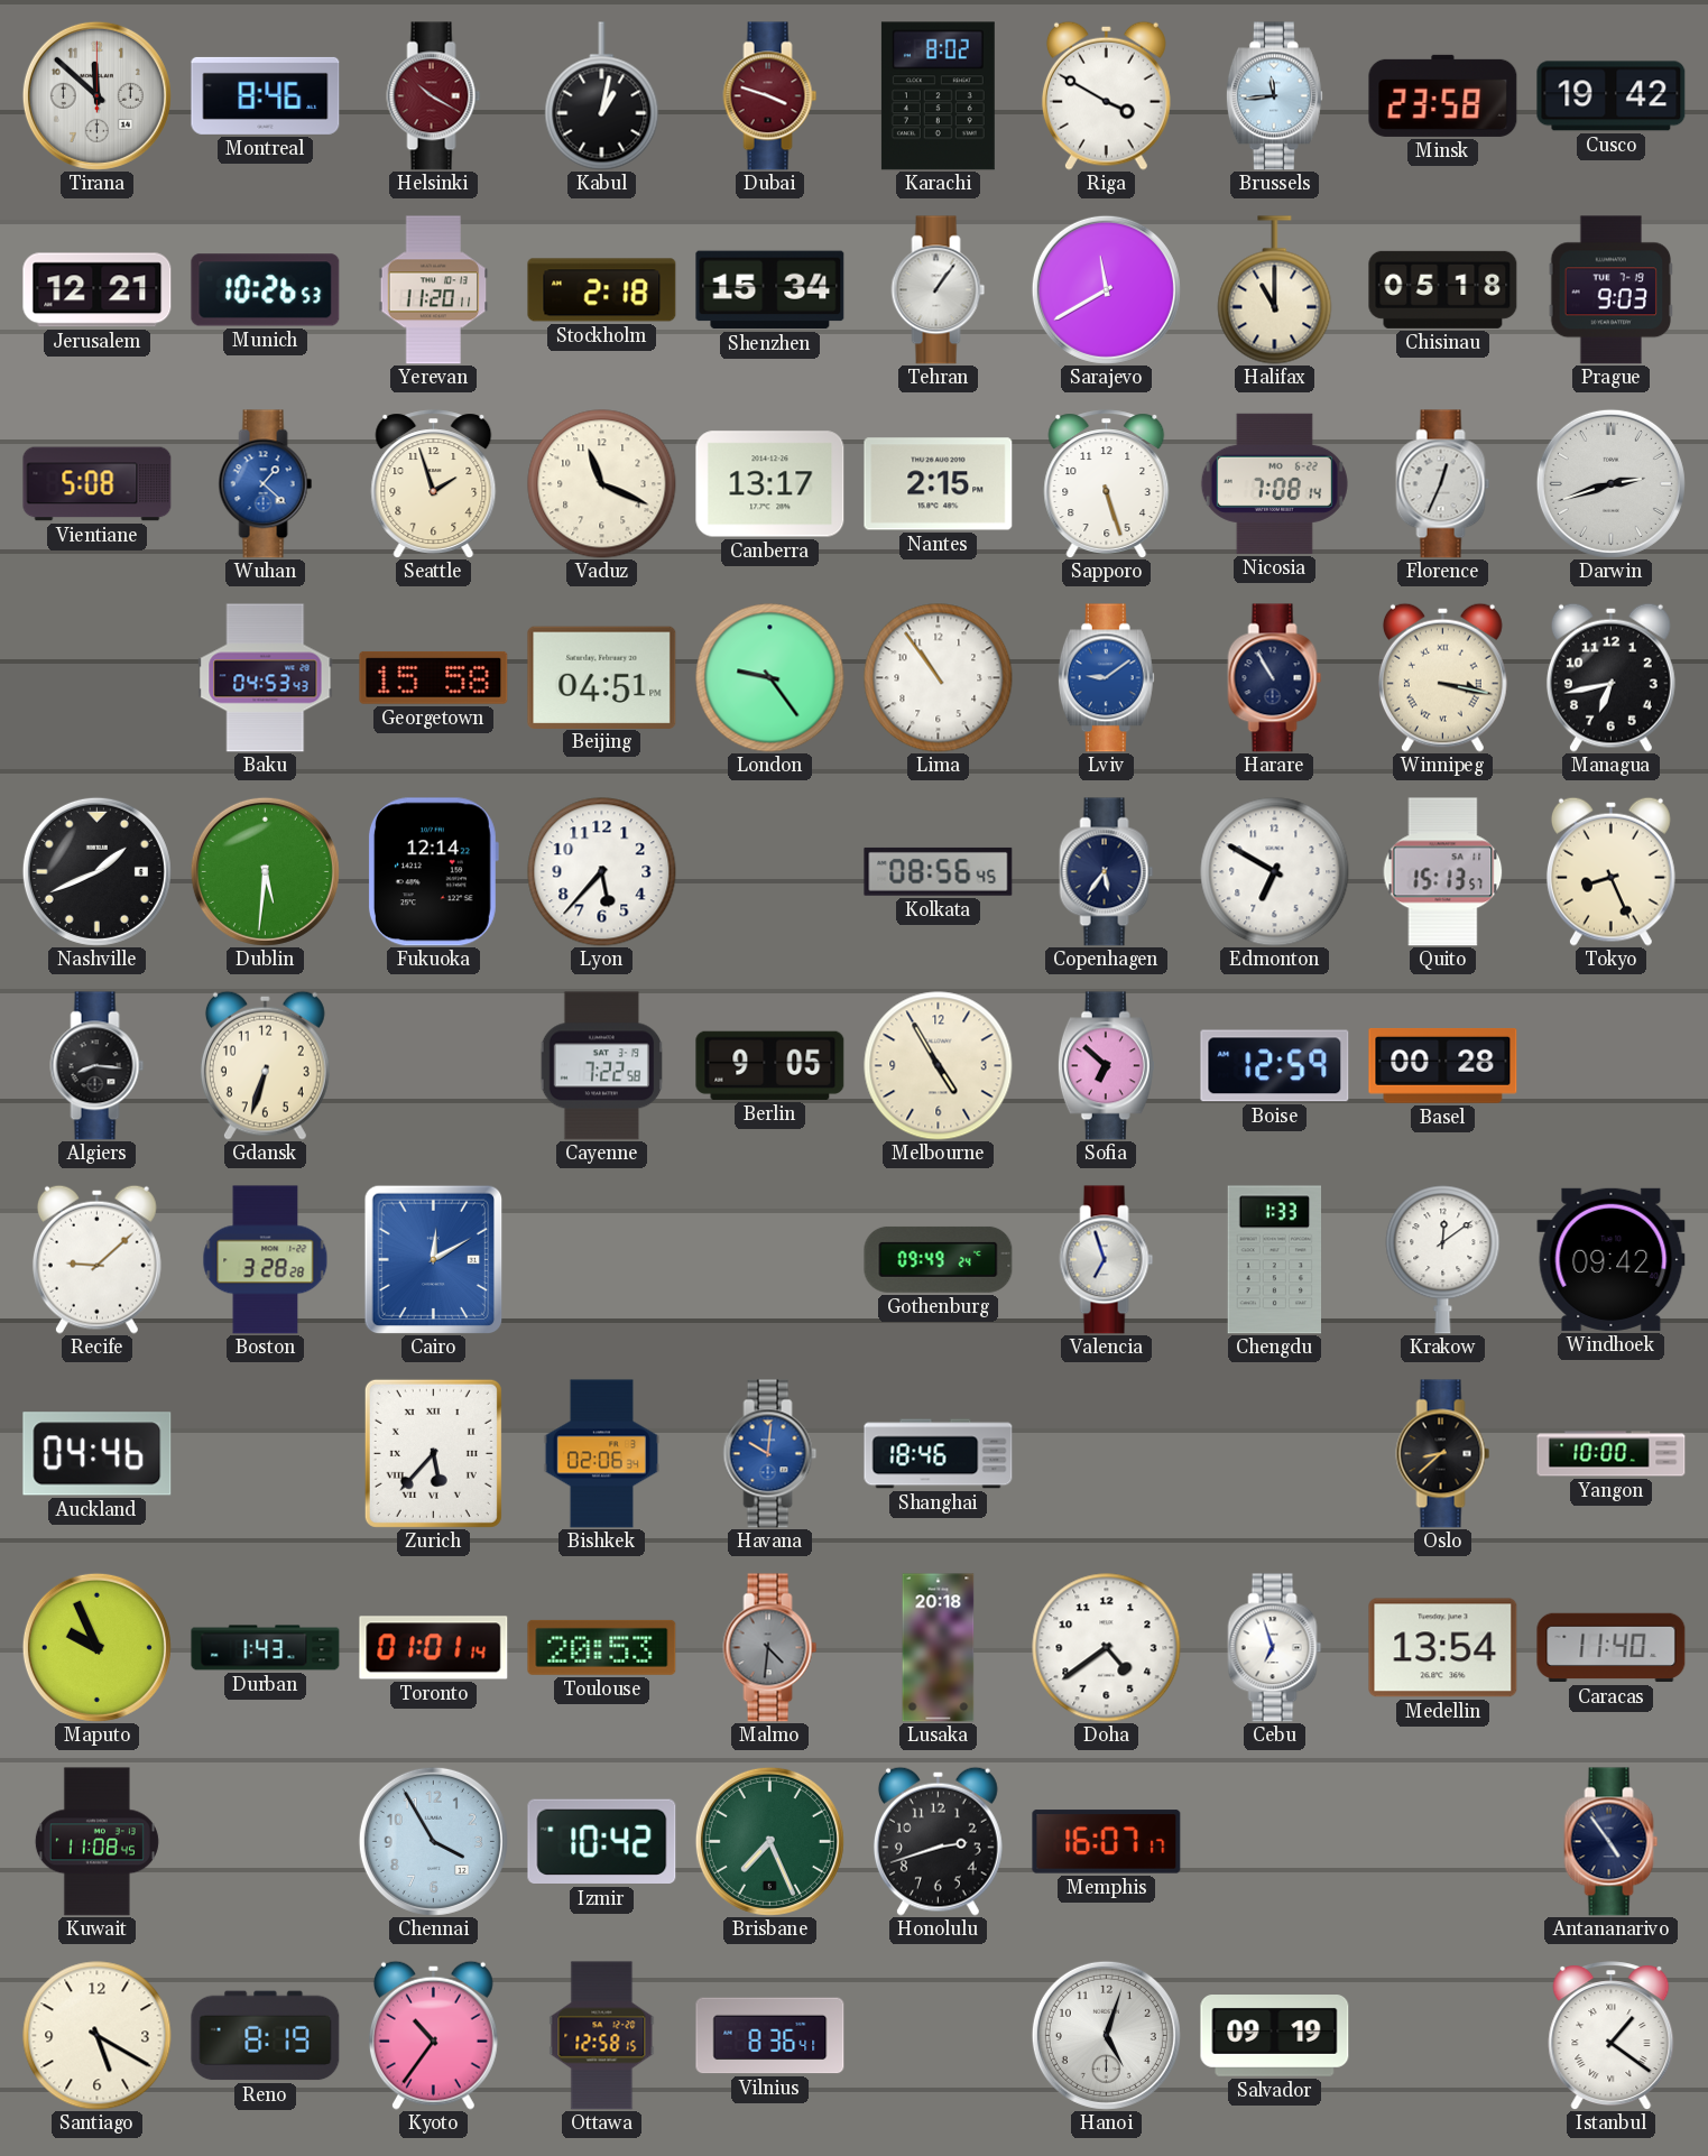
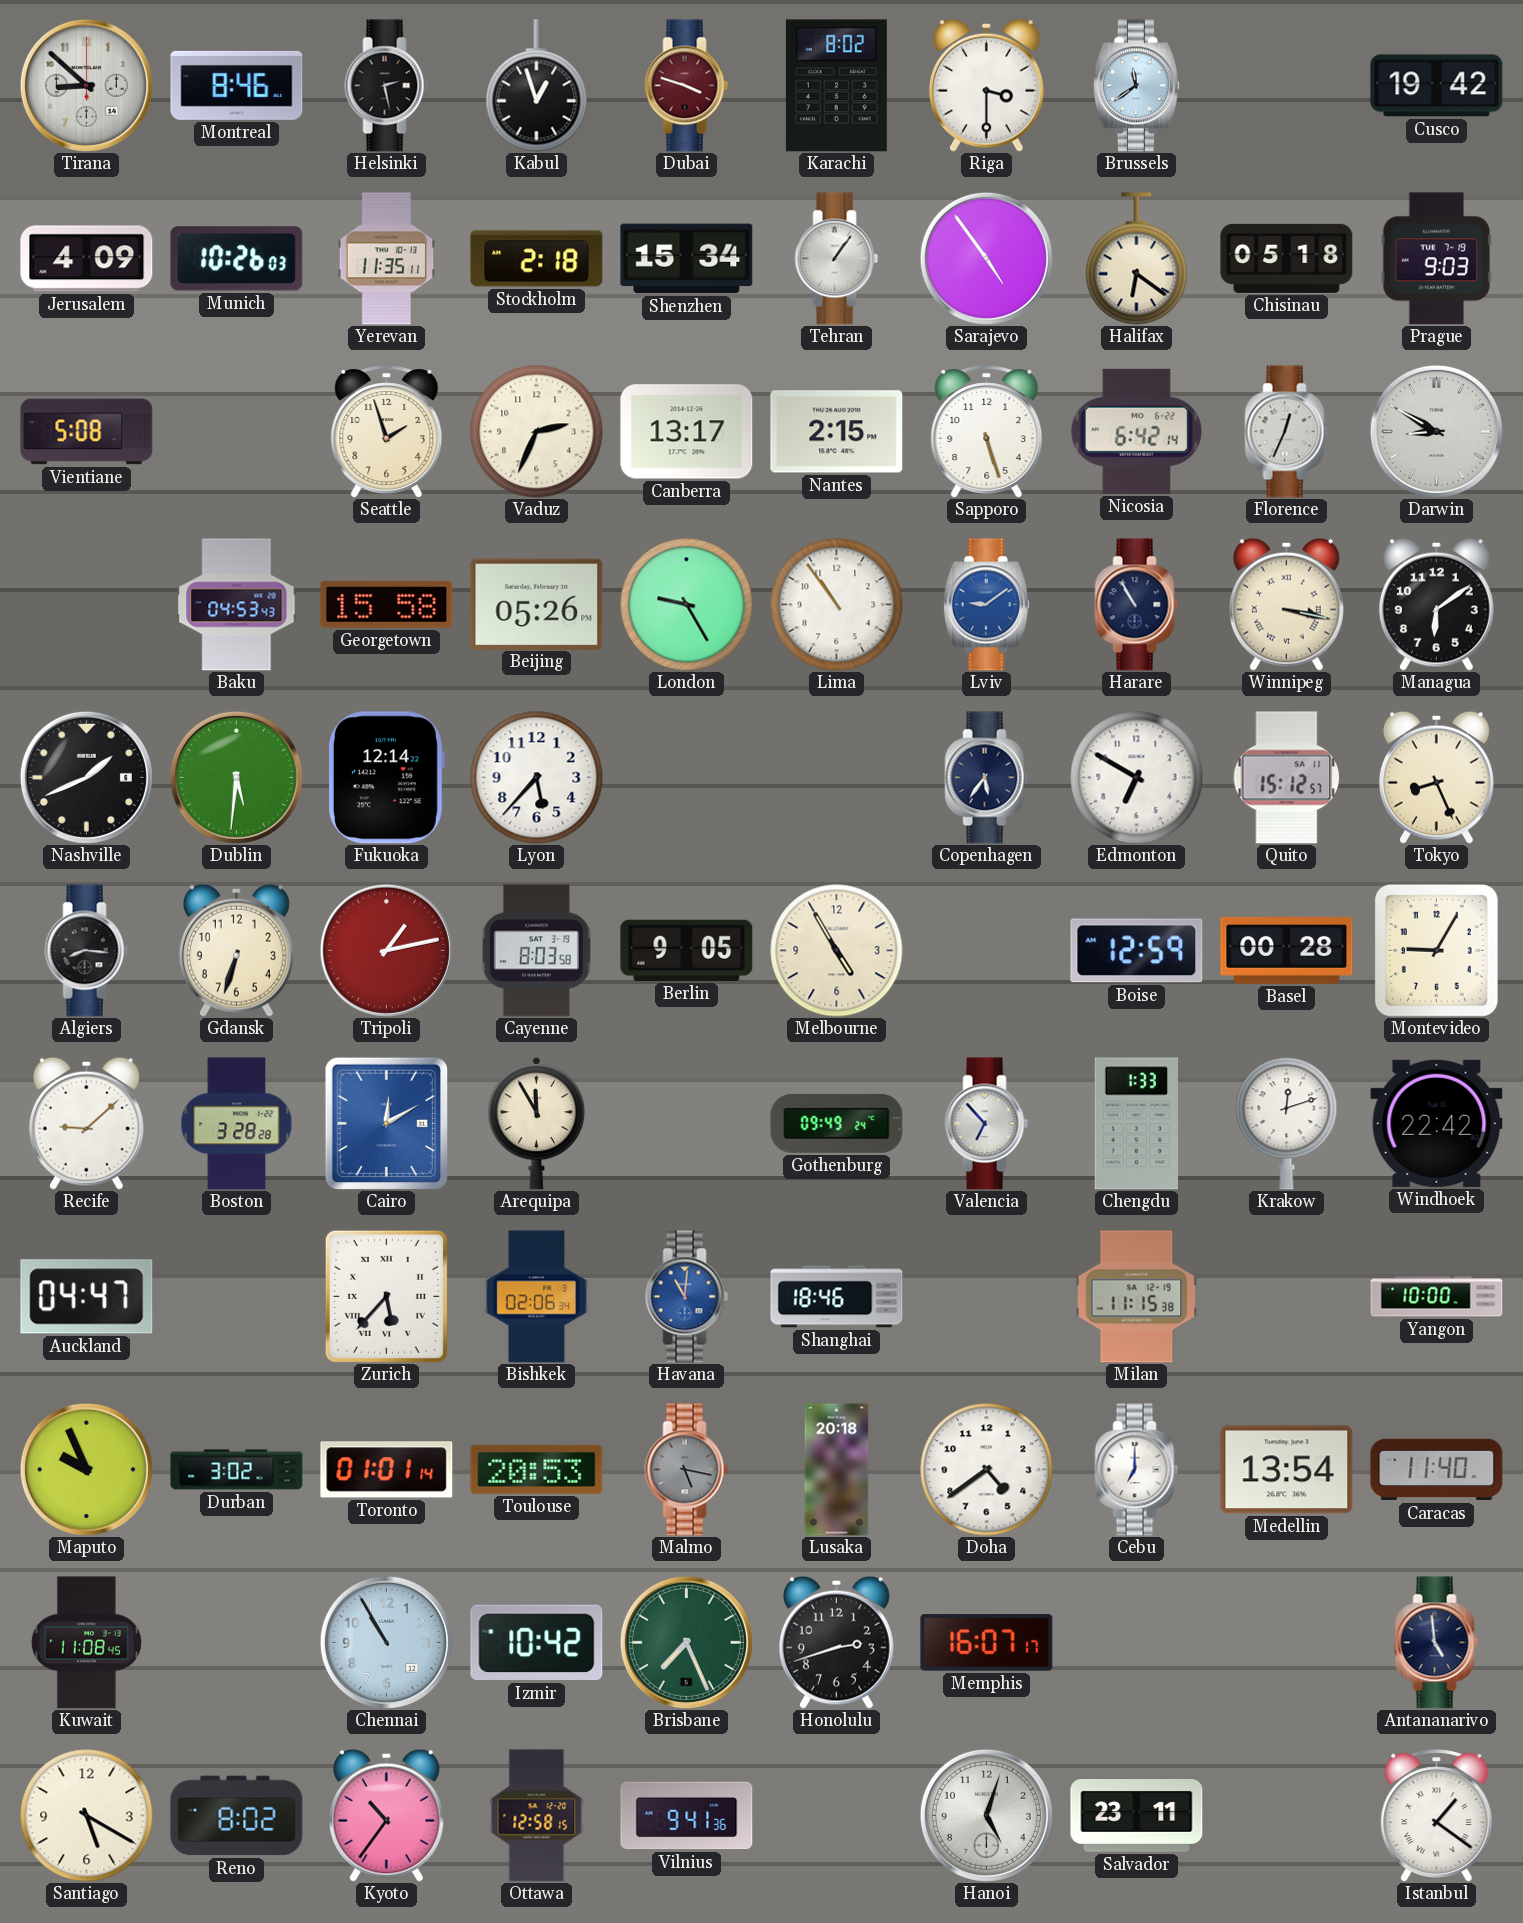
Tirana: 11:52 -> 8:52 (86, 85)
Helsinki: 10:20 -> 2:28 (387, 86)
Helsinki dial: burgundy -> black (387, 86)
Kabul: 1:02 -> 12:57 (537, 86)
Riga: 3:50 -> 3:30 (986, 85)
Brussels: 11:44 -> 11:39 (1136, 86)
Minsk: 23:58 -> none (1443, 95)
Jerusalem: 12:21 -> 4:09 (87, 259)
Munich: 10:26:53 -> 10:26:03 (237, 259)
Yerevan: 11:20 -> 11:35 (387, 259)
Sarajevo: 11:40 -> 4:54 (986, 258)
Halifax: 11:00 -> 6:21 (1137, 259)
Wuhan: 1:22 -> none (266, 484)
Vaduz: 11:19 -> 2:34 (537, 432)
Nicosia: 7:08 -> 6:42 (1136, 431)
Darwin: 2:42 -> 8:50 (1436, 431)
Beijing: 04:51 -> 05:26 (537, 604)
London: 9:24 -> 9:25 (687, 605)
Managua: 6:43 -> 6:09 (1436, 604)
Kolkata: 08:56 -> none (939, 871)
Quito: 15:13 -> 15:12 (1287, 778)
Tripoli: none -> 1:13 (386, 950)
Cayenne: 7:22 -> 8:03 (536, 951)
Sofia: 6:52 -> none (1106, 1066)
Montevideo: none -> 9:05 (1436, 950)
Arequipa: none -> 11:55 (537, 1123)
Valencia: 6:57 -> 6:53 (987, 1124)
Krakow: 12:09 -> 12:12 (1287, 1124)
Windhoek: 09:42 -> 22:42 (1437, 1123)
Auckland: 04:46 -> 04:47 (87, 1297)
Havana: 10:01 -> 11:01 (687, 1297)
Milan: none -> 11:15 (1137, 1297)
Oslo: 8:38 -> none (1443, 1454)
Durban: 1:43 -> 3:02 (237, 1470)
Malmo: 4:31 -> 5:17 (687, 1470)
Cebu: 6:57 -> 7:00 (1137, 1470)
Chennai: 3:55 -> 10:55 (386, 1642)
Antananarivo: 4:54 -> 4:59 (1437, 1643)
Reno: 8:19 -> 8:02 (237, 1816)
Vilnius: 8:36 -> 9:41 (687, 1816)
Salvador: 09:19 -> 23:11 (1137, 1816)
